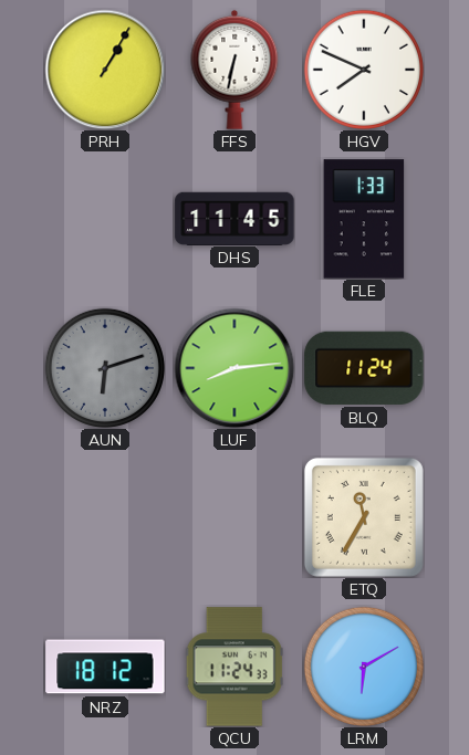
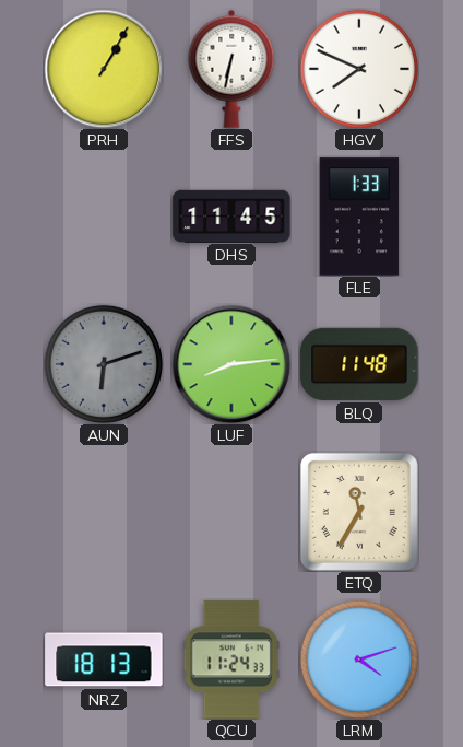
BLQ: 11:24 -> 11:48 (359, 364)
NRZ: 18:12 -> 18:13 (104, 660)
LRM: 6:10 -> 4:12 (359, 660)
